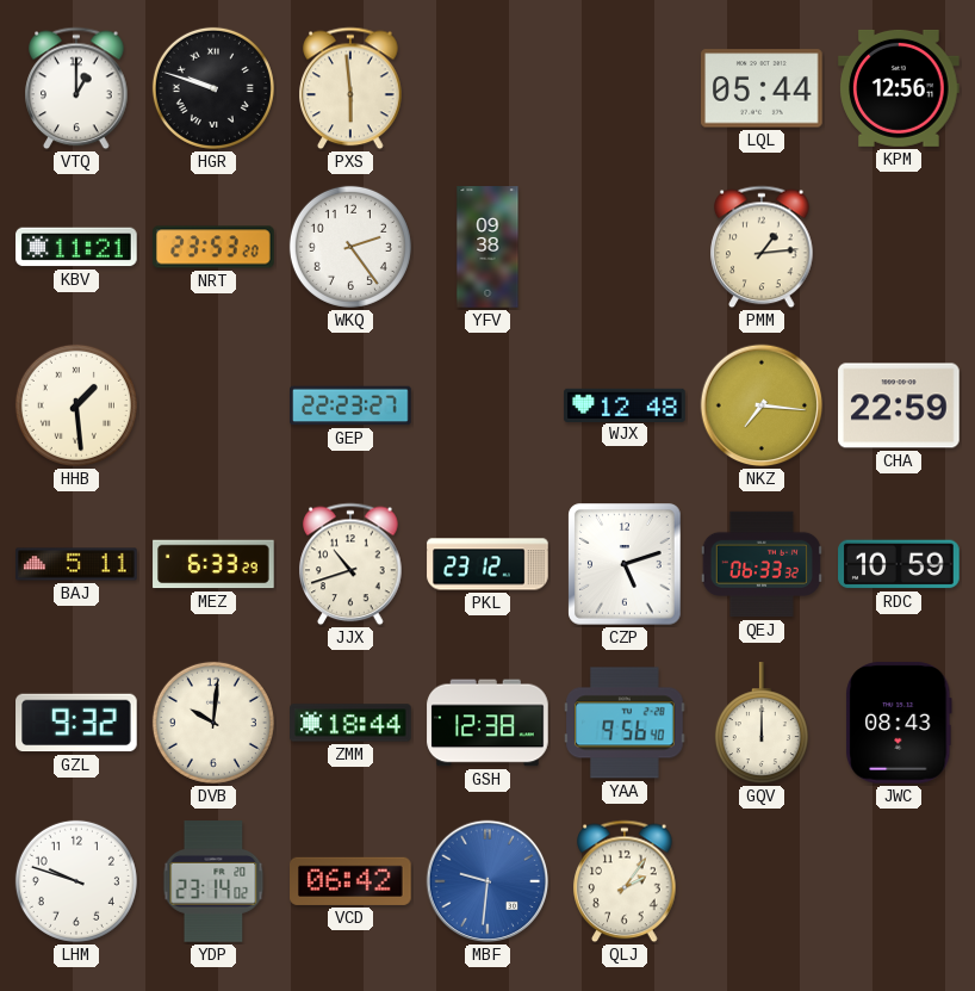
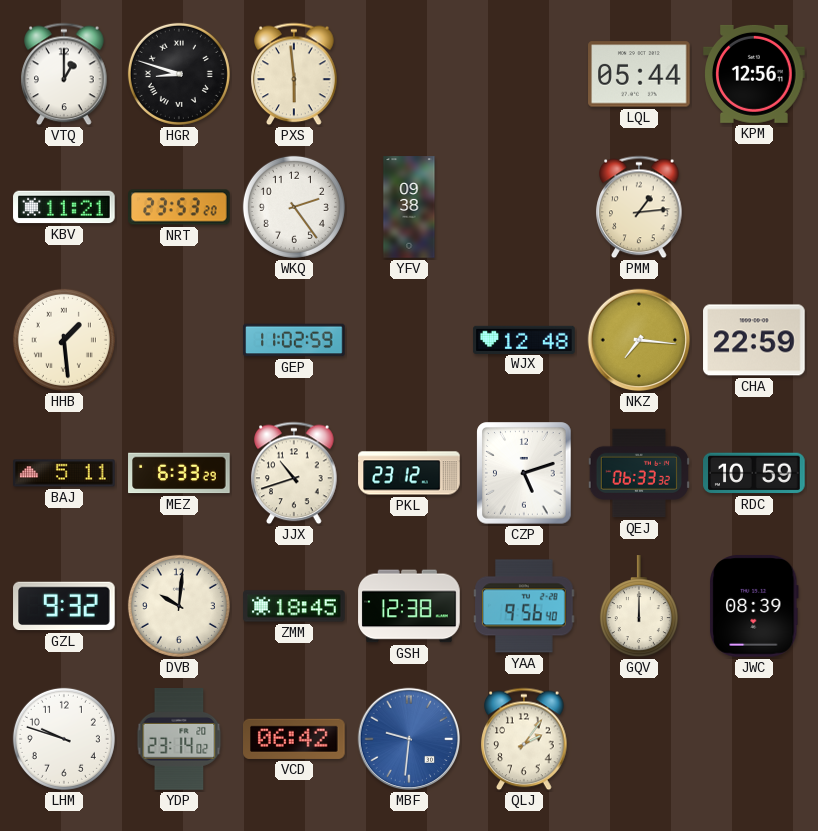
HGR: 9:48 -> 8:48 (179, 74)
GEP: 22:23 -> 11:02 (294, 340)
ZMM: 18:44 -> 18:45 (294, 606)
JWC: 08:43 -> 08:39 (754, 606)
